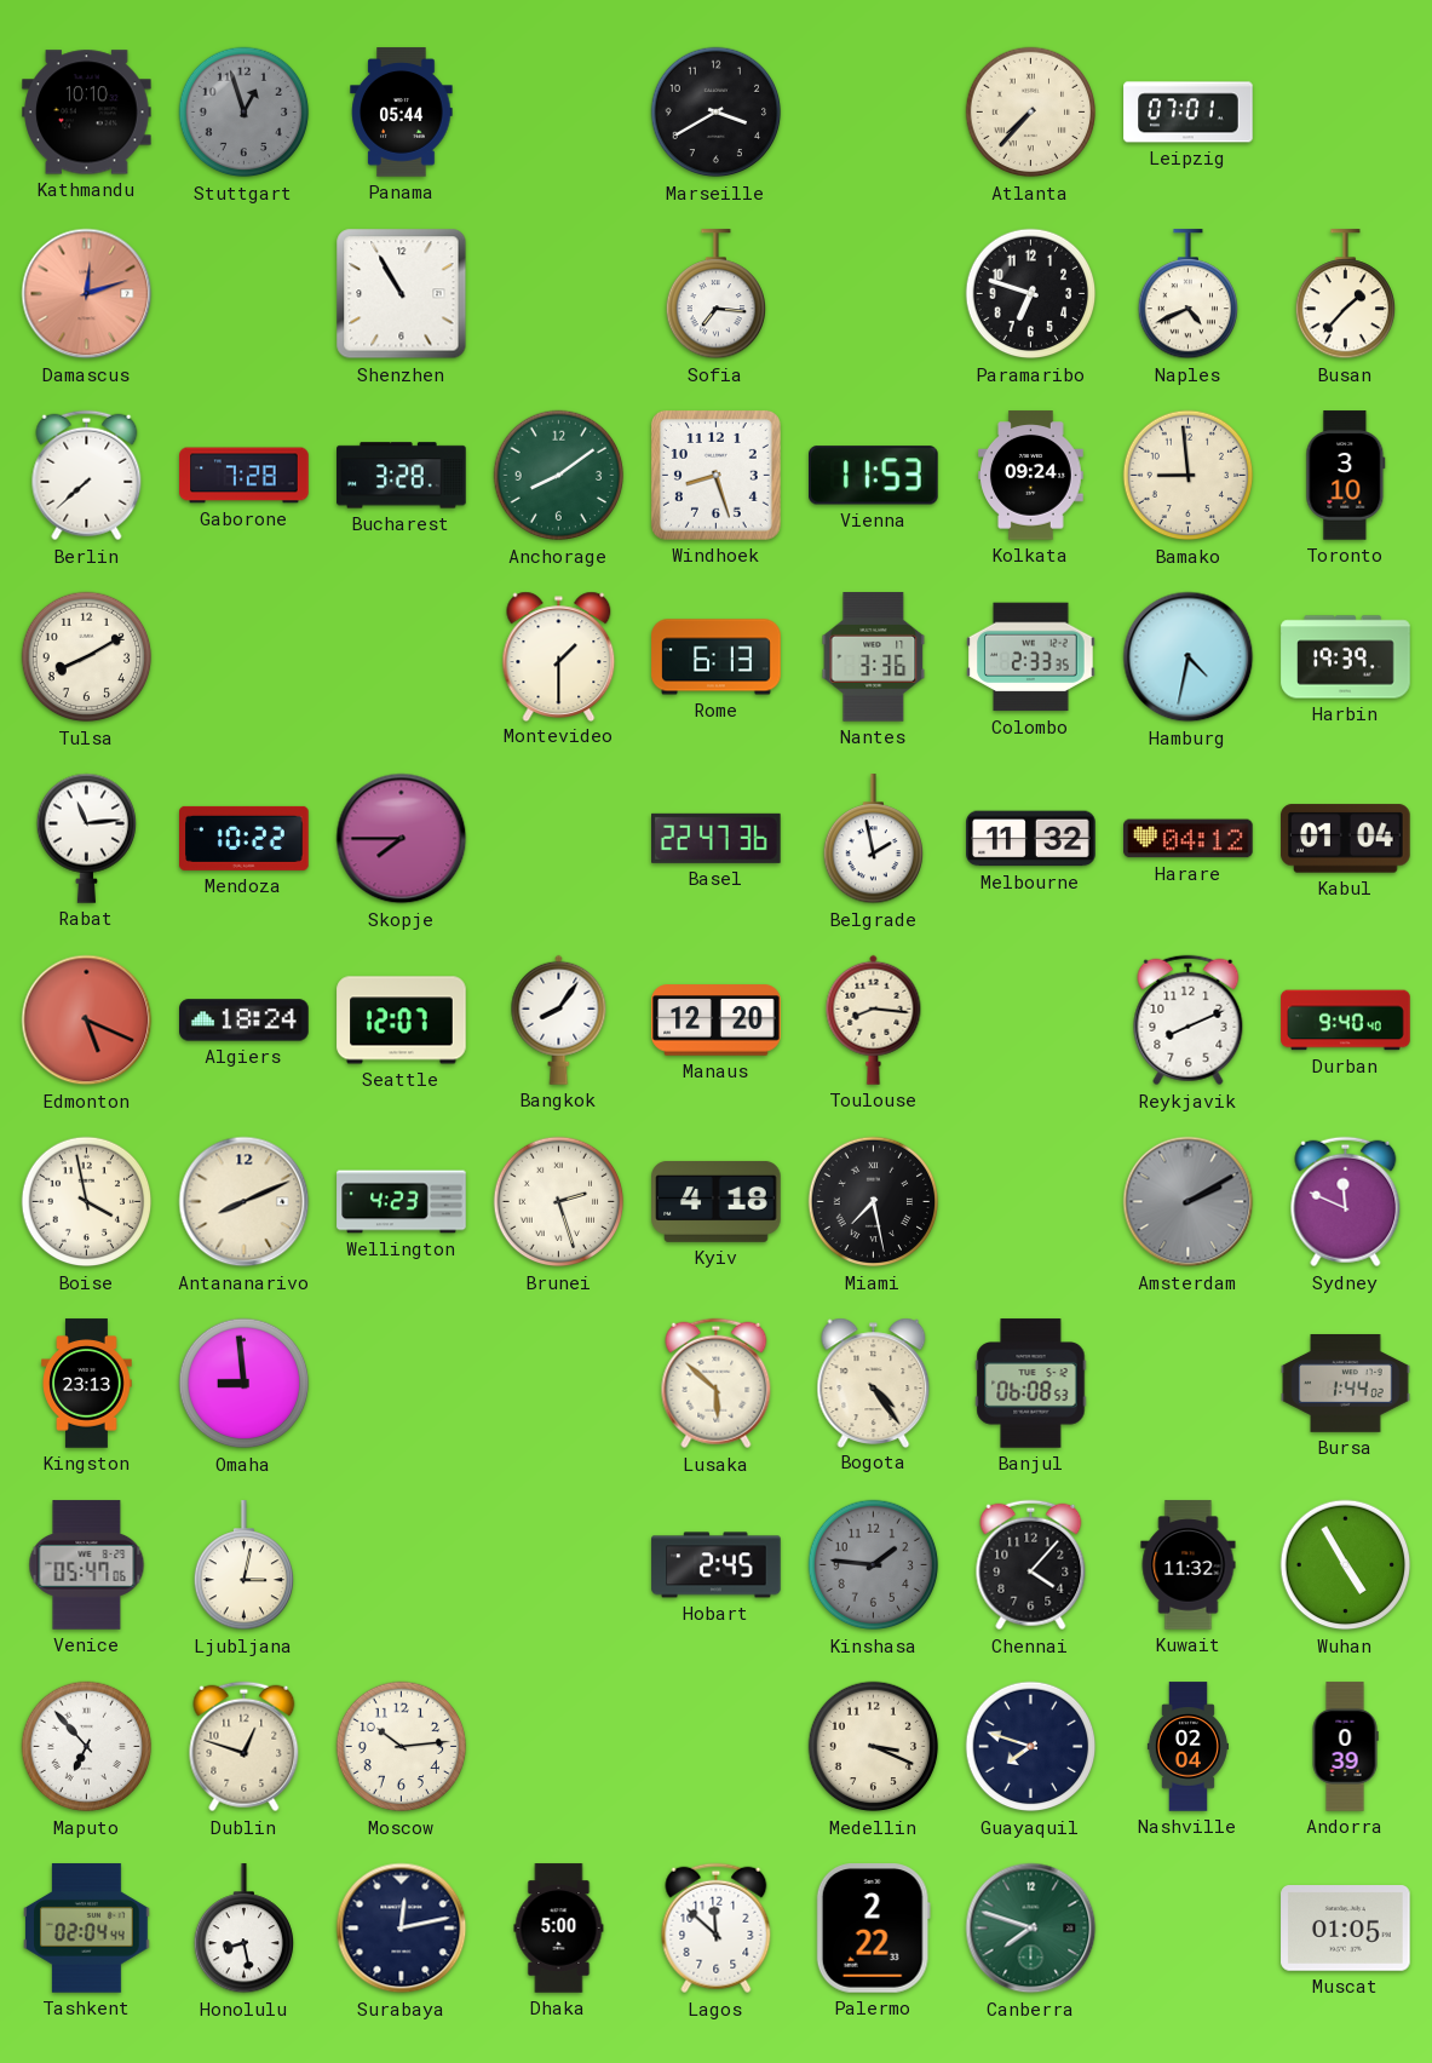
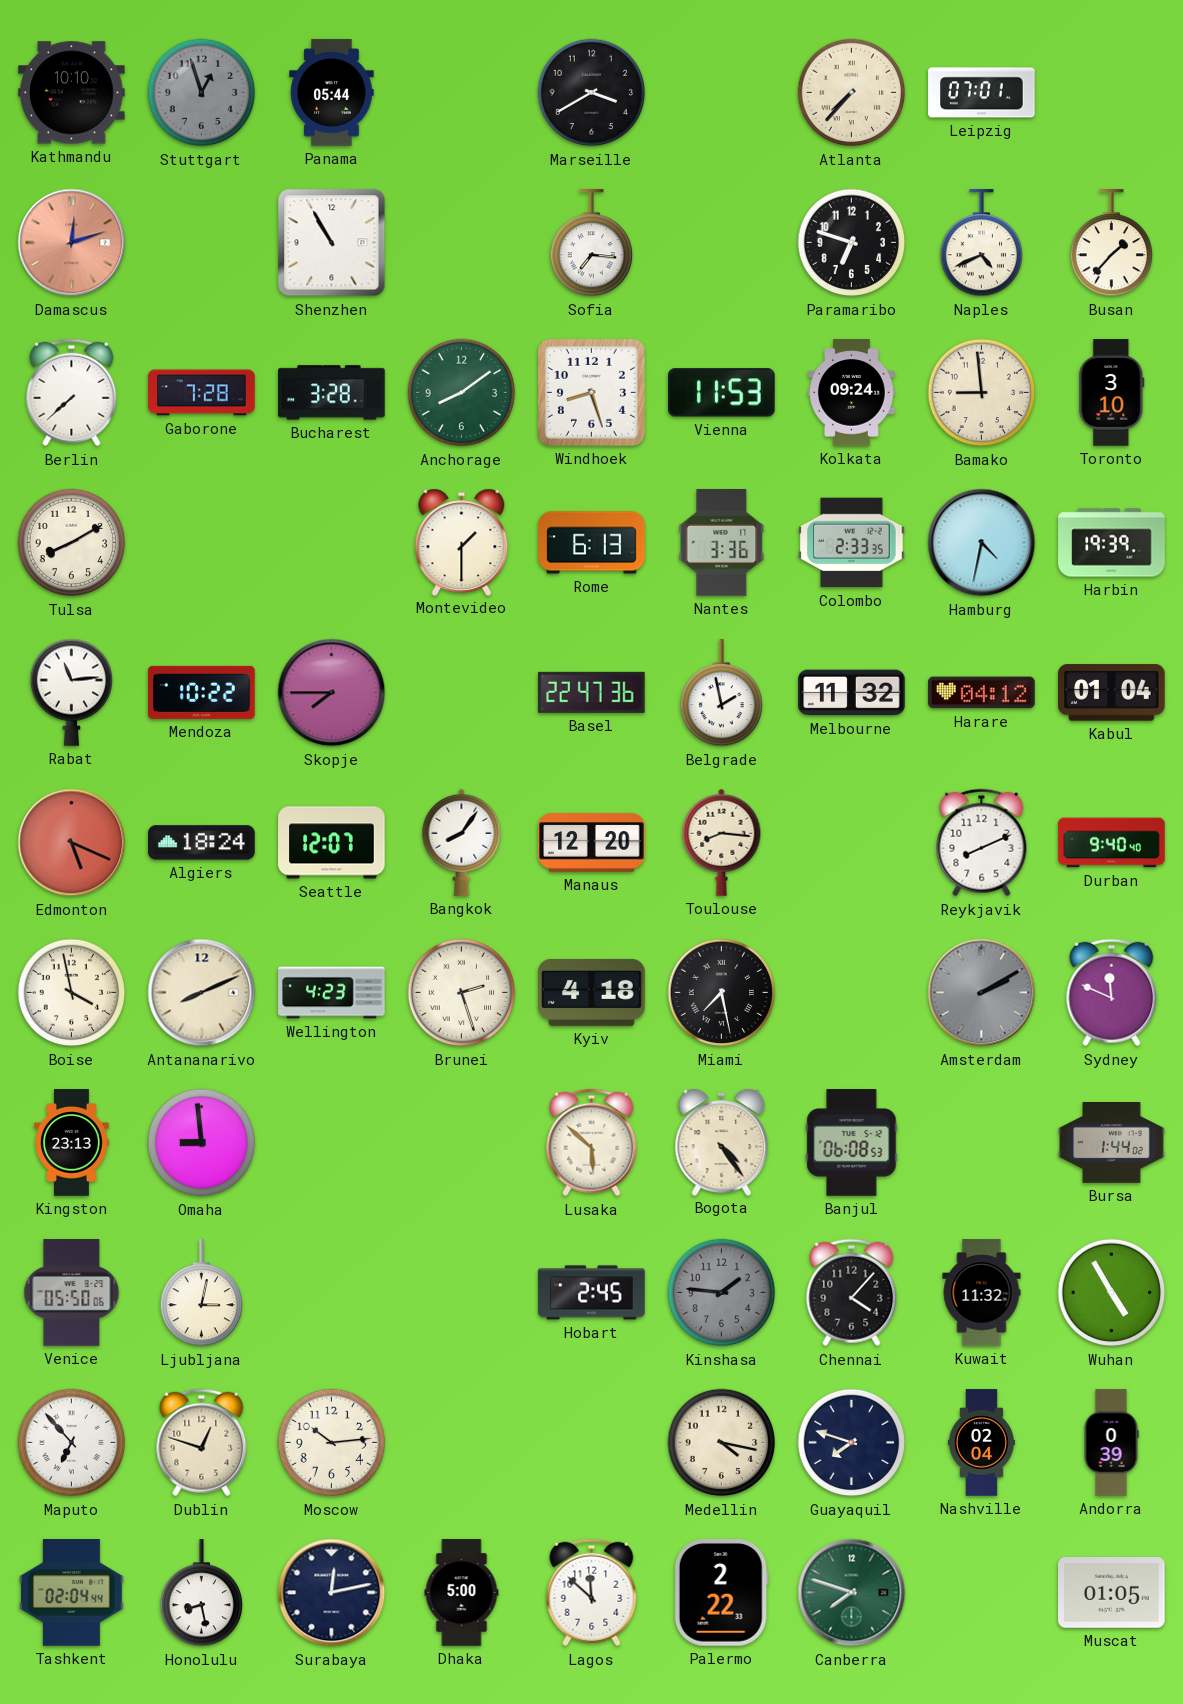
Venice: 05:47 -> 05:50 (72, 1293)
Medellin: 3:19 -> 4:17 (722, 1443)
